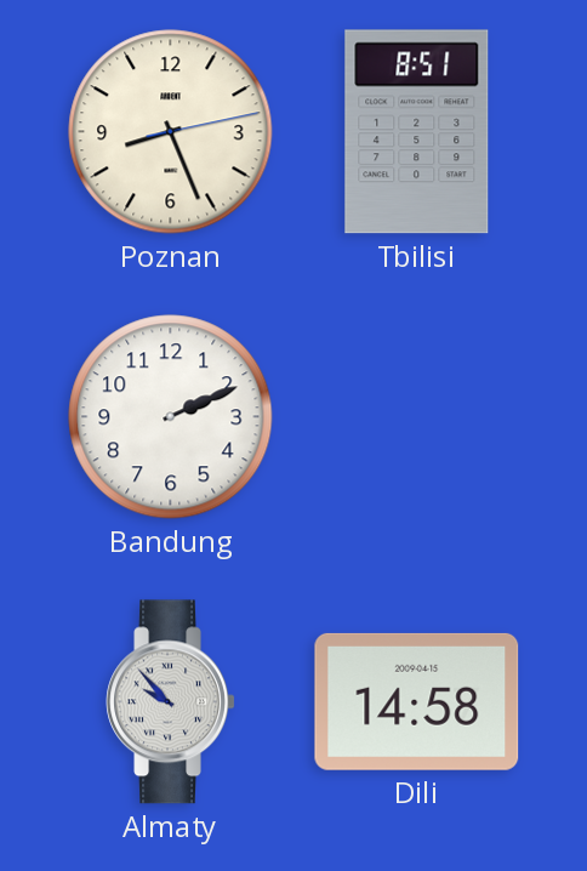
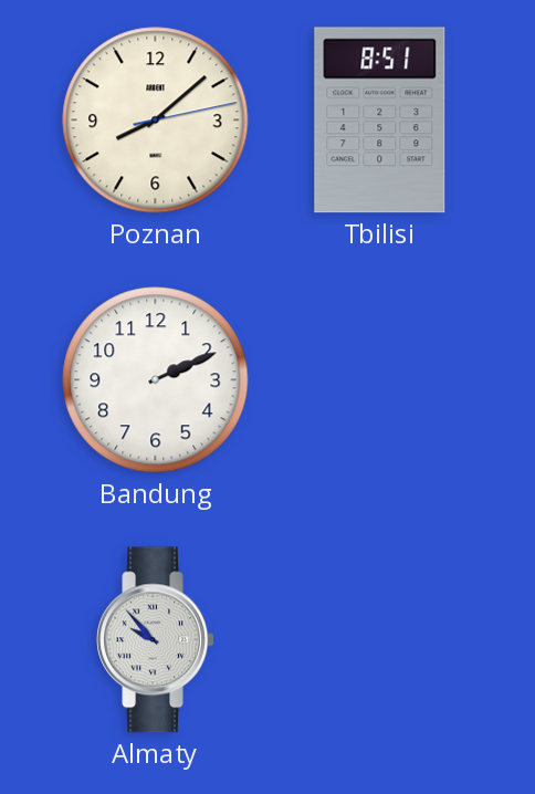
Poznan: 8:26 -> 8:08 (156, 121)
Dili: 14:58 -> none (417, 701)
